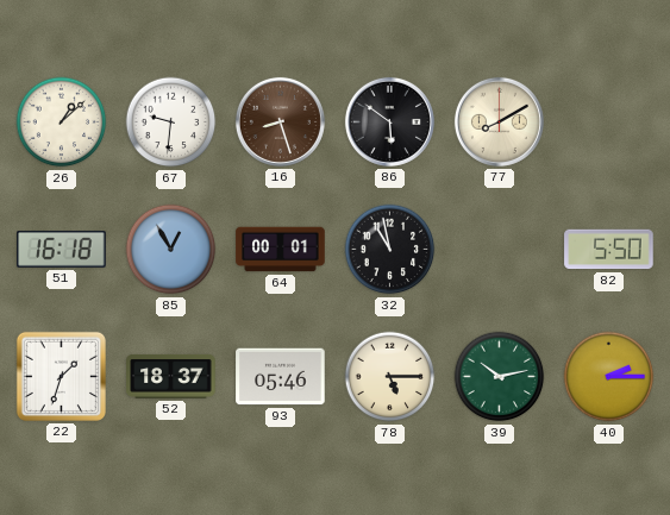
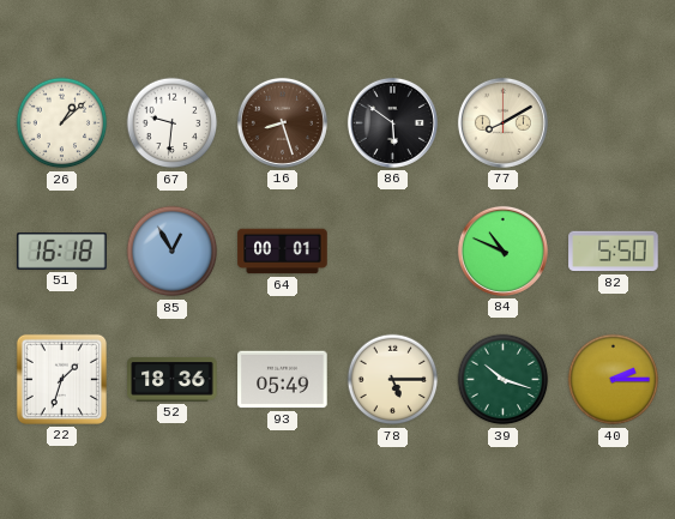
32: 10:58 -> none (390, 250)
84: none -> 10:49 (502, 251)
52: 18:37 -> 18:36 (173, 379)
93: 05:46 -> 05:49 (283, 380)
39: 10:13 -> 10:18 (504, 380)
